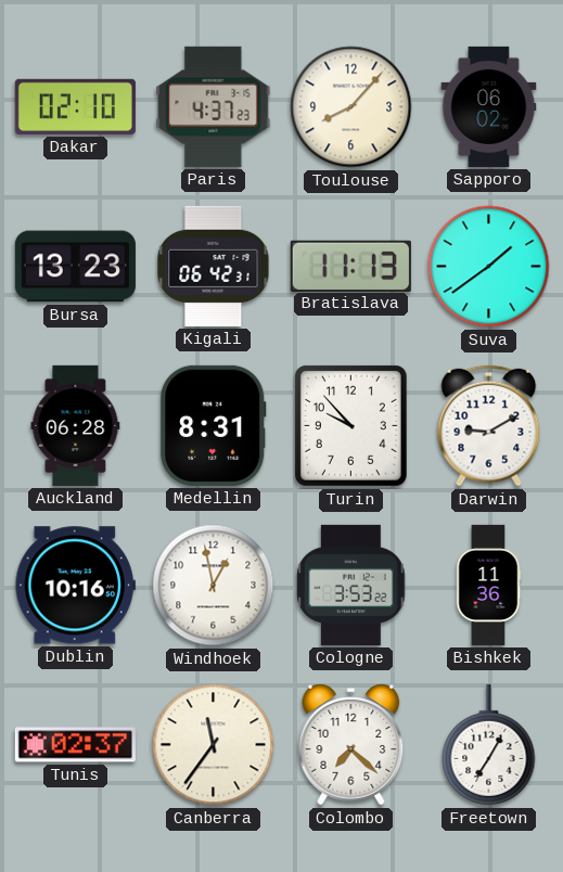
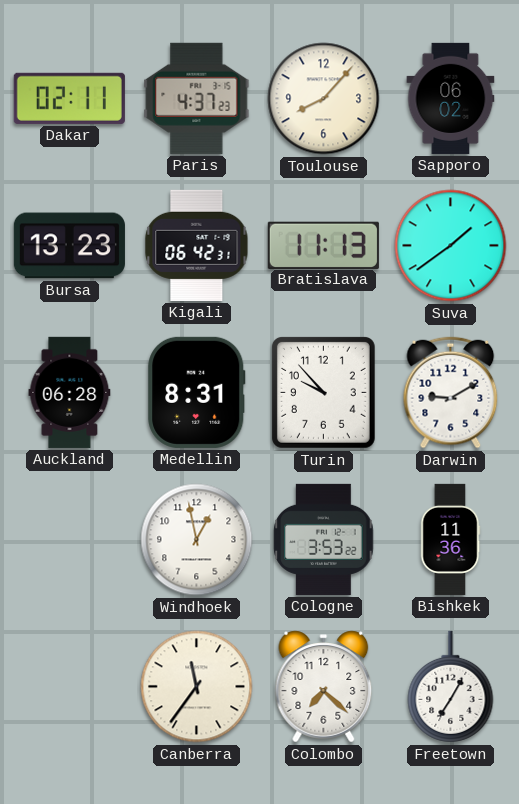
Dakar: 02:10 -> 02:11 (69, 98)
Dublin: 10:16 -> none (75, 586)
Tunis: 02:37 -> none (75, 745)
